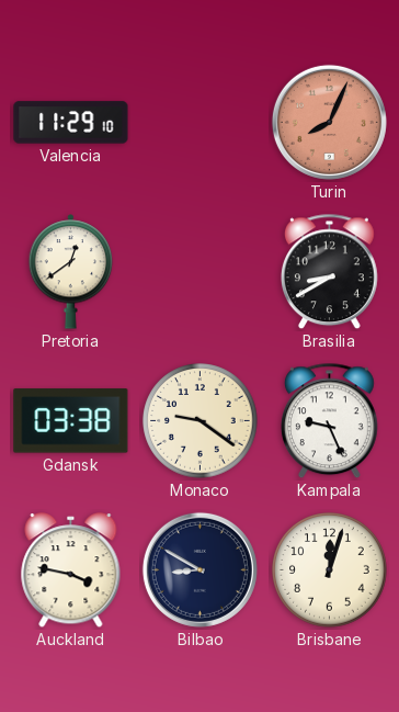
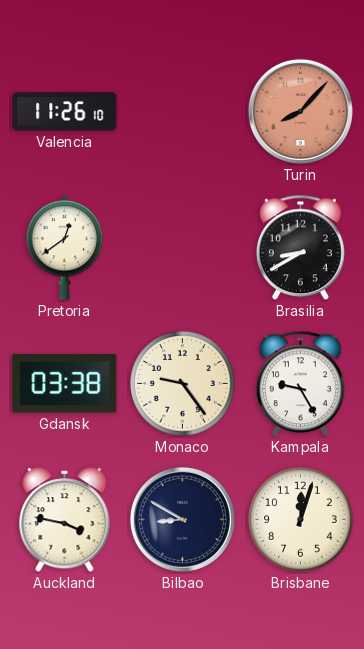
Valencia: 11:29 -> 11:26 (65, 112)
Turin: 8:04 -> 8:07 (300, 111)
Monaco: 9:21 -> 9:24 (183, 384)
Kampala: 9:26 -> 9:25 (300, 384)
